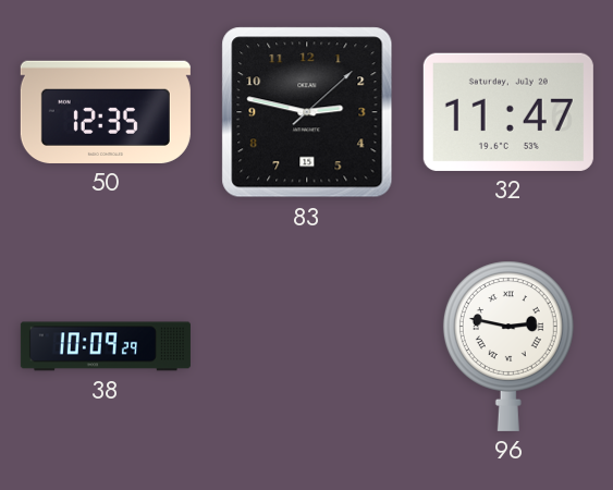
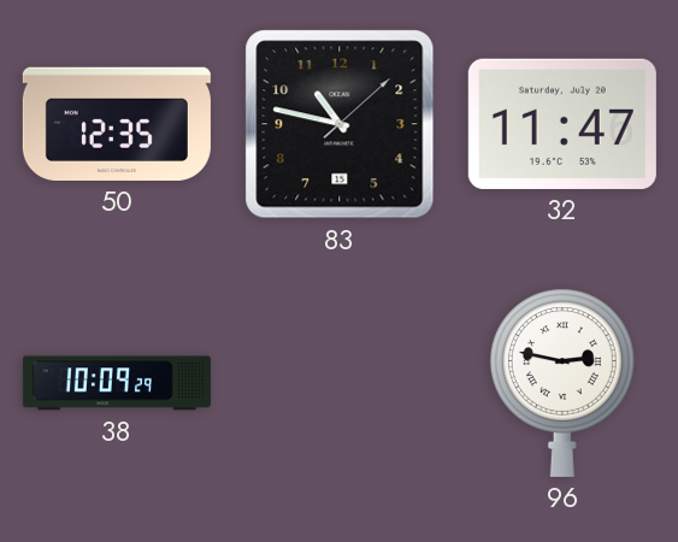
83: 2:47 -> 10:47 (340, 124)
